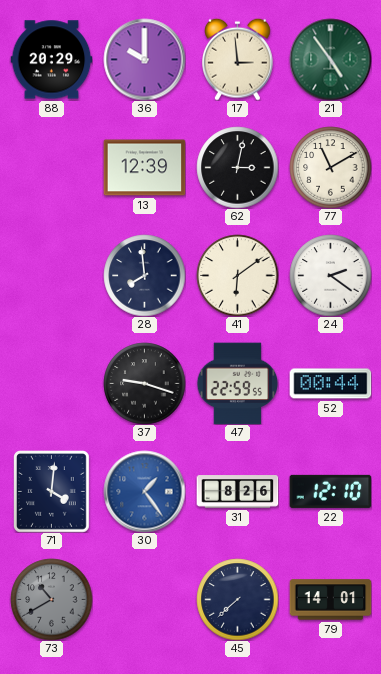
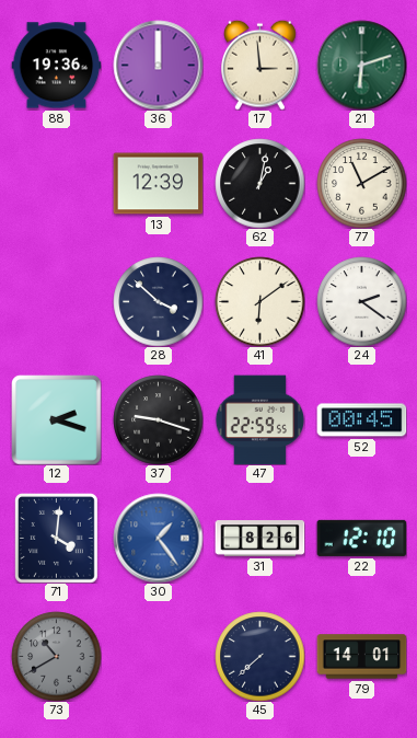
88: 20:29 -> 19:36 (56, 66)
36: 10:00 -> 12:00 (158, 65)
21: 4:54 -> 6:12 (361, 65)
62: 3:02 -> 1:02 (259, 183)
28: 7:59 -> 3:52 (158, 301)
12: none -> 2:18 (56, 419)
52: 00:44 -> 00:45 (361, 420)
